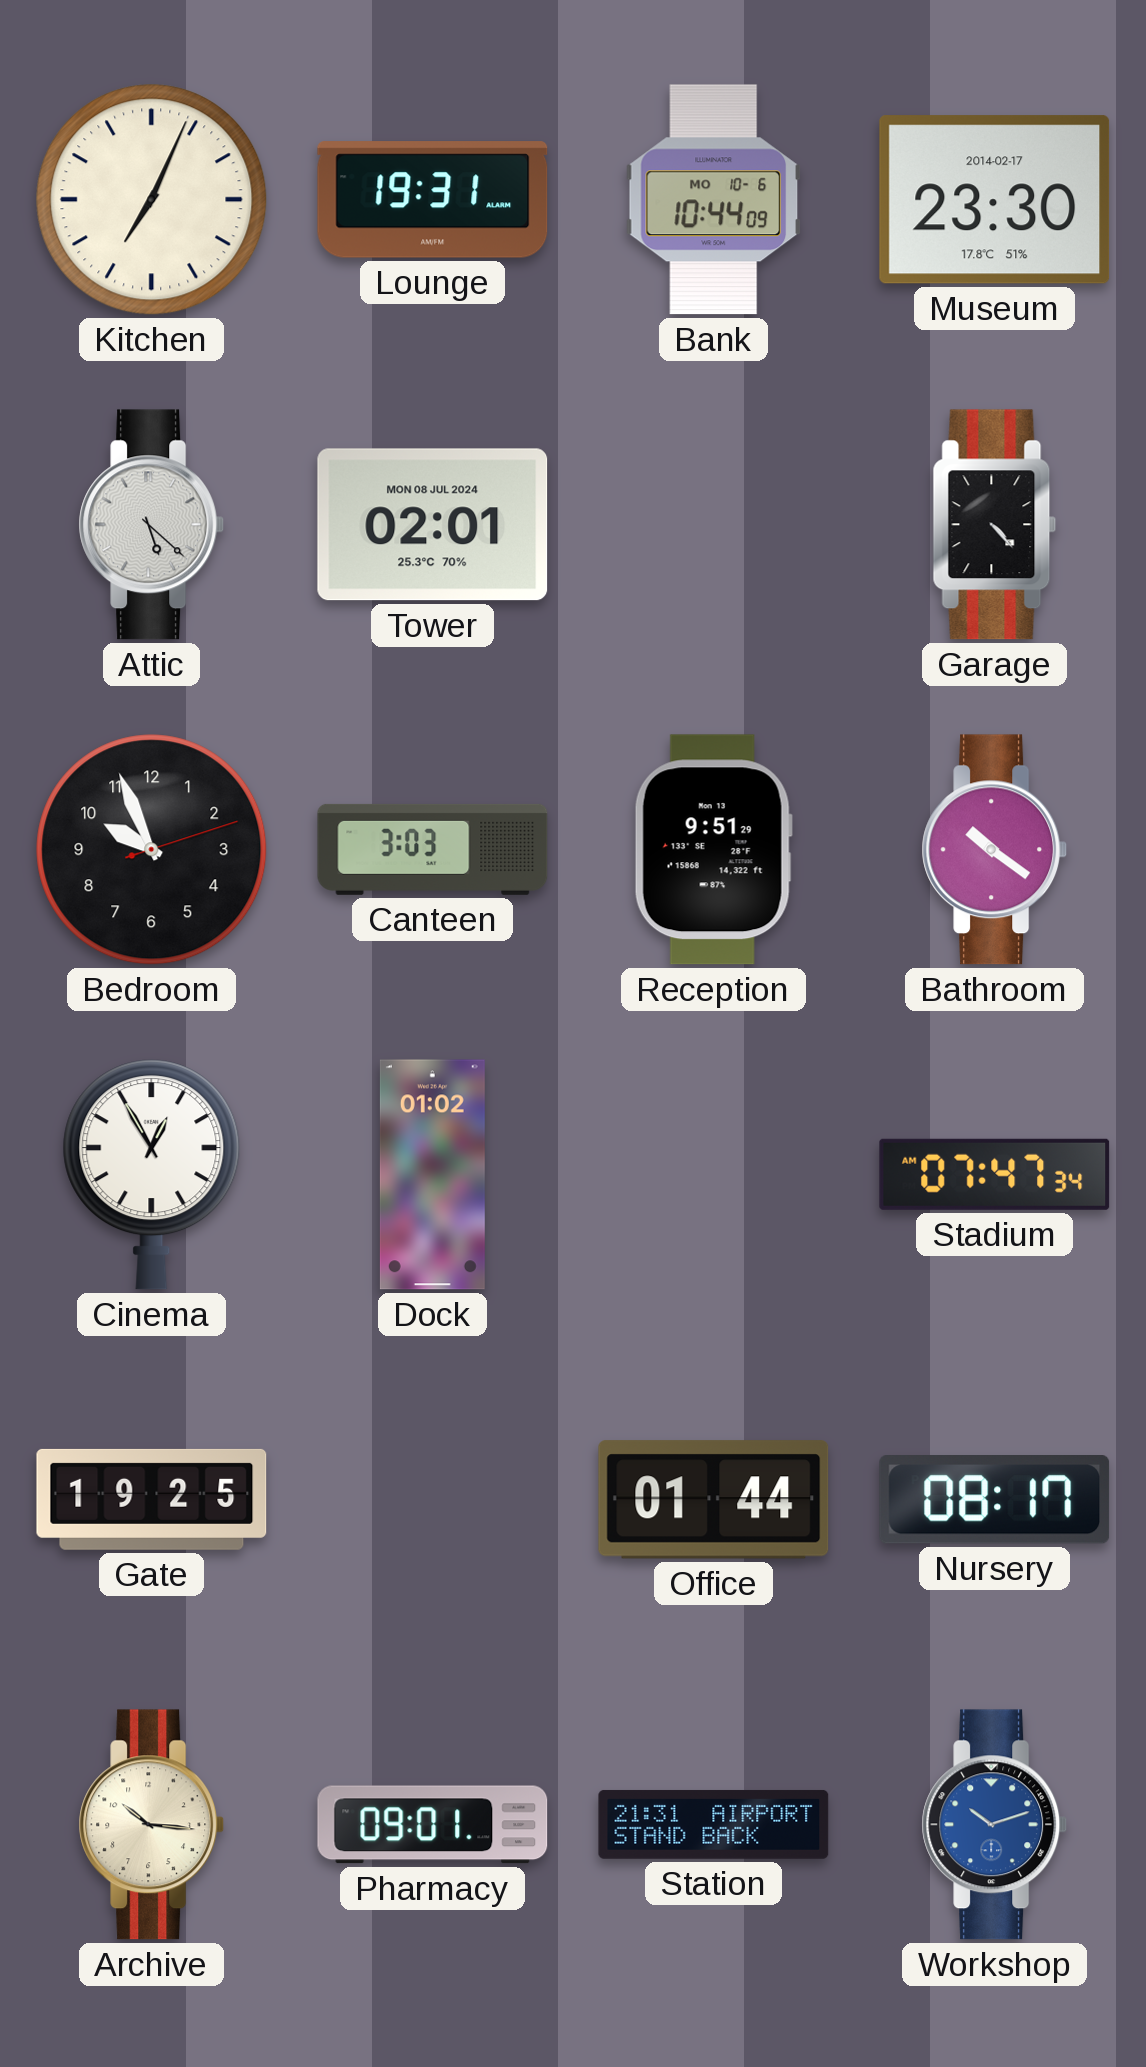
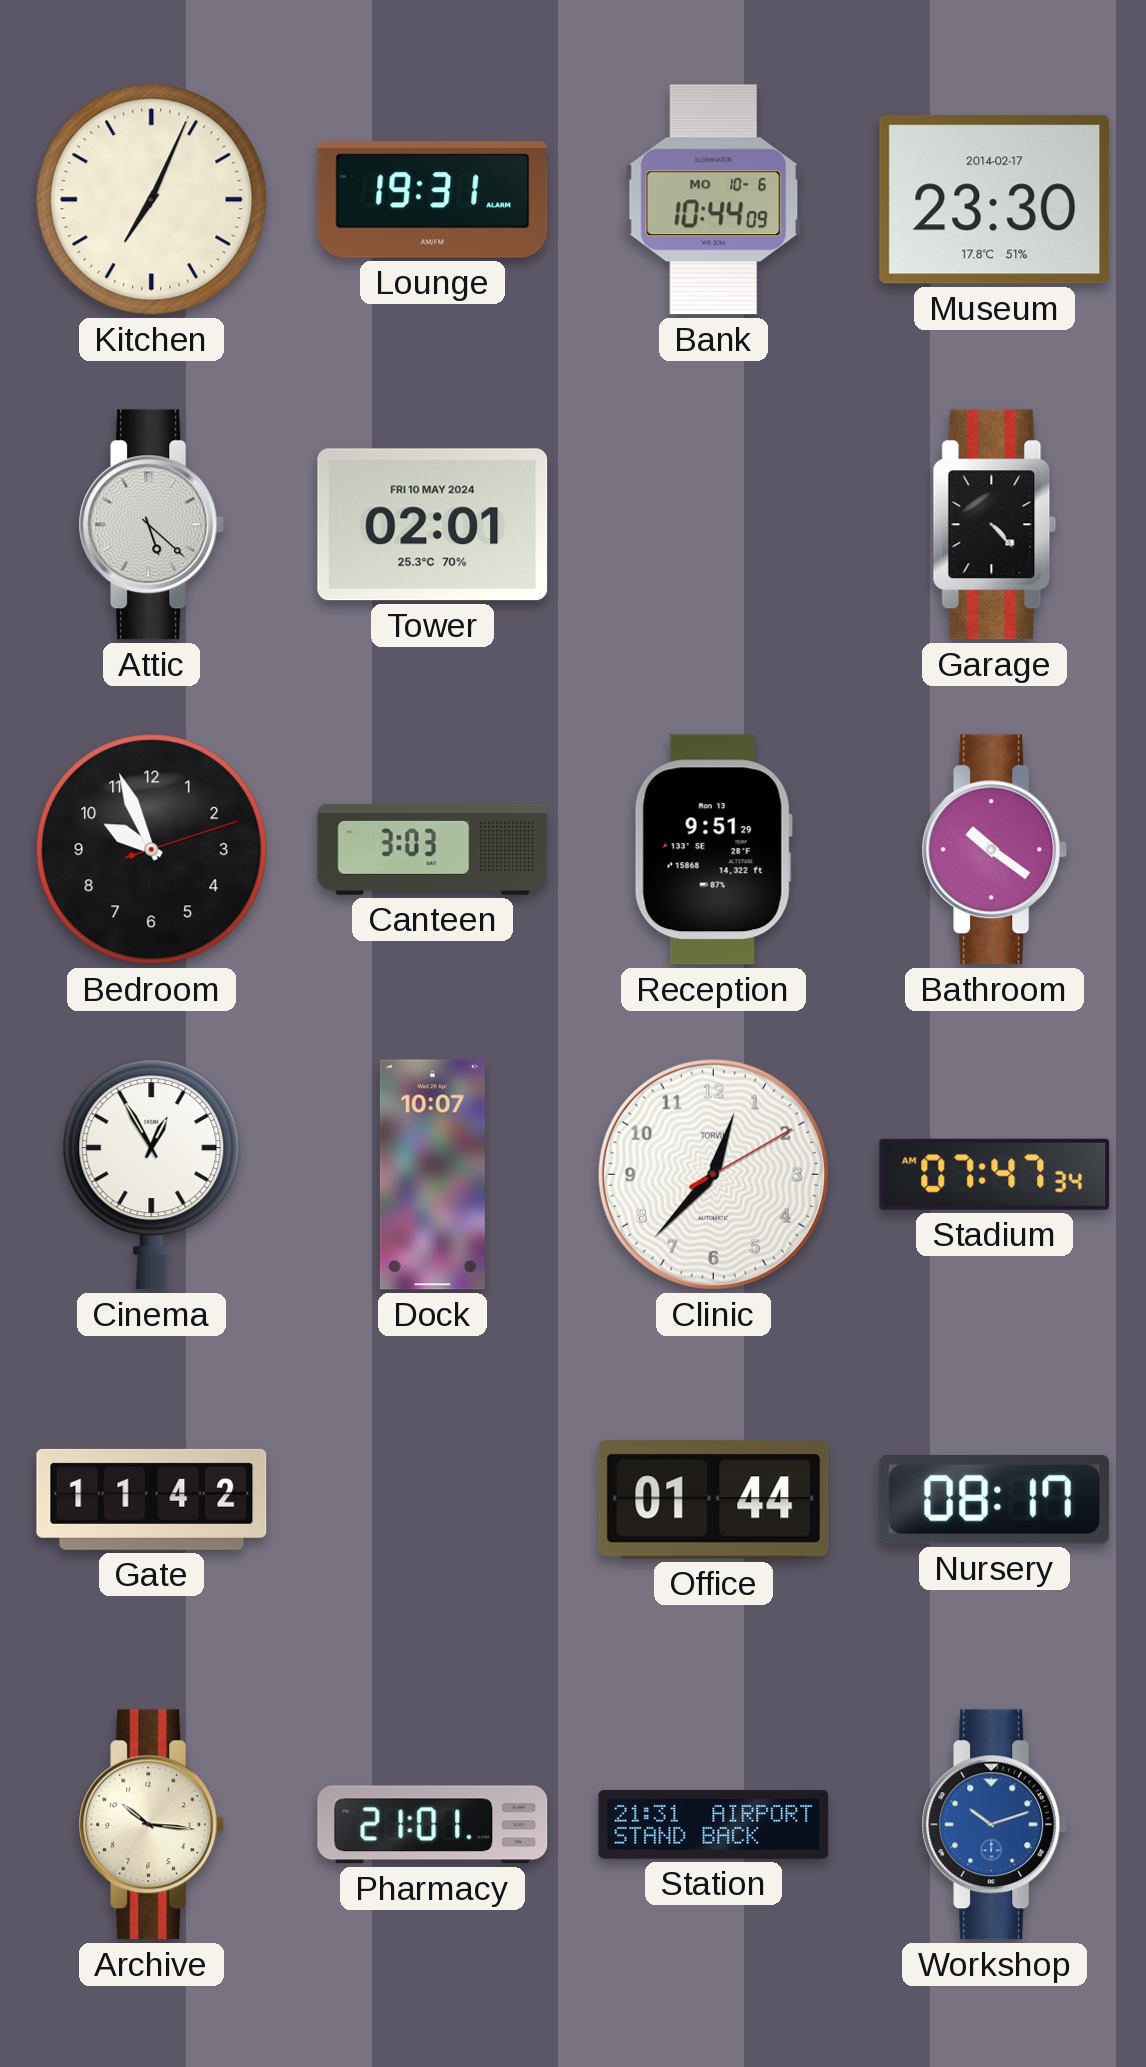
Tower date: MON 08 JUL 2024 -> FRI 10 MAY 2024 (433, 525)
Dock: 01:02 -> 10:07 (432, 1175)
Clinic: none -> 12:37 (713, 1174)
Gate: 19:25 -> 11:42 (152, 1499)
Pharmacy: 09:01 -> 21:01 (433, 1825)
